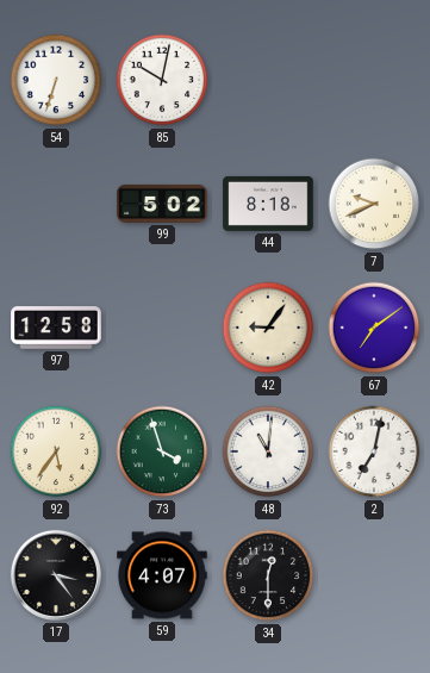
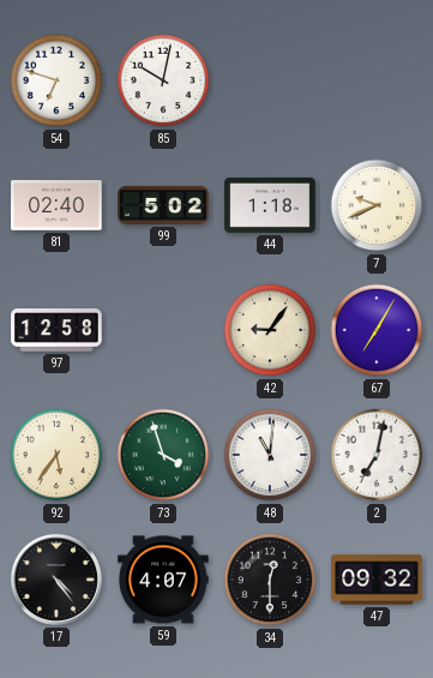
54: 6:33 -> 6:48 (56, 80)
81: none -> 02:40 (56, 205)
44: 8:18 -> 1:18 (270, 205)
67: 7:09 -> 7:05 (377, 330)
17: 3:24 -> 4:24 (56, 580)
47: none -> 09:32 (377, 580)
